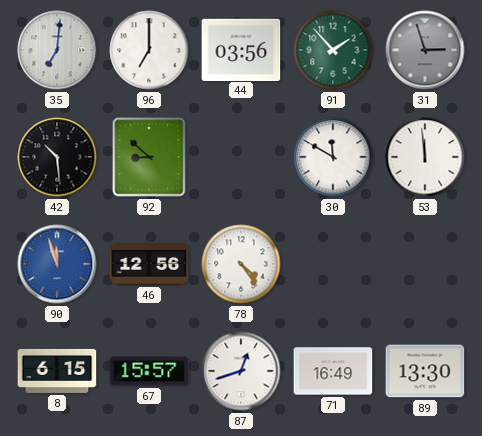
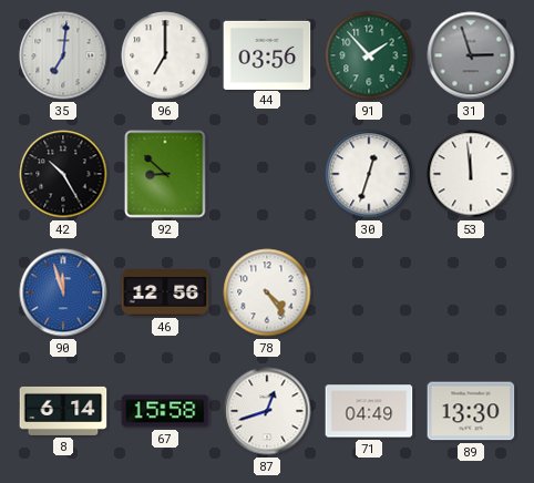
42: 10:29 -> 10:25 (63, 174)
30: 11:50 -> 12:33 (369, 174)
8: 6:15 -> 6:14 (63, 411)
67: 15:57 -> 15:58 (165, 411)
71: 16:49 -> 04:49 (369, 411)
